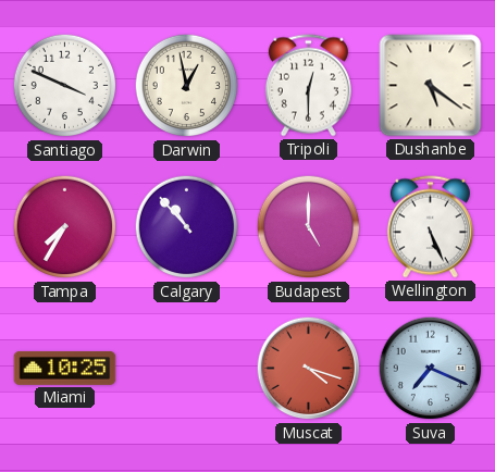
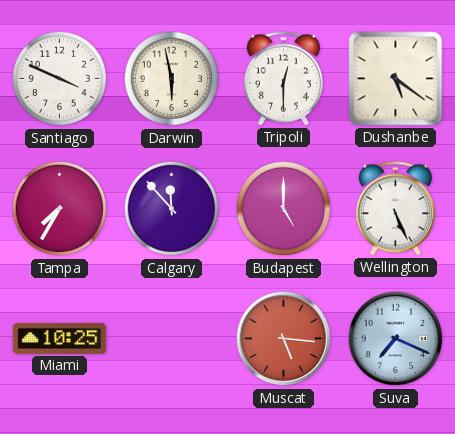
Darwin: 12:58 -> 5:58 (172, 79)
Calgary: 10:53 -> 11:53 (172, 209)
Muscat: 4:18 -> 5:16 (284, 339)
